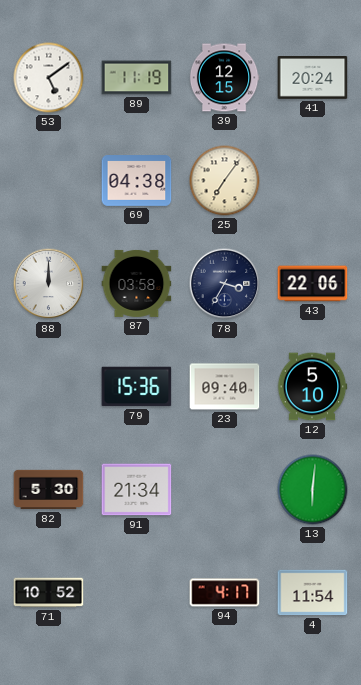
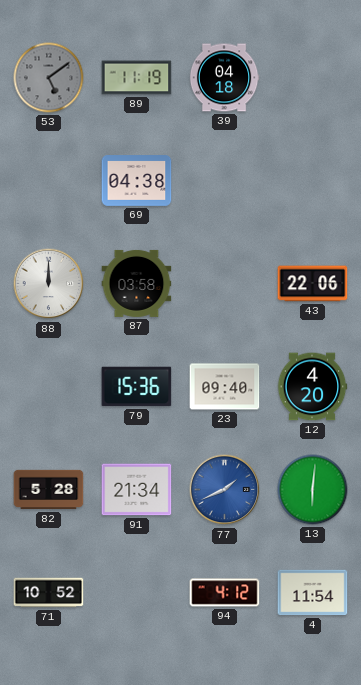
53 dial: white -> grey (49, 78)
39: 12:15 -> 04:18 (224, 78)
41: 20:24 -> none (313, 78)
25: 7:06 -> none (225, 181)
78: 3:35 -> none (225, 284)
12: 5:10 -> 4:20 (312, 387)
82: 5:30 -> 5:28 (49, 490)
77: none -> 1:41 (225, 490)
94: 4:17 -> 4:12 (225, 593)
